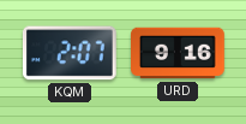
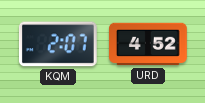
URD: 9:16 -> 4:52 (149, 44)
